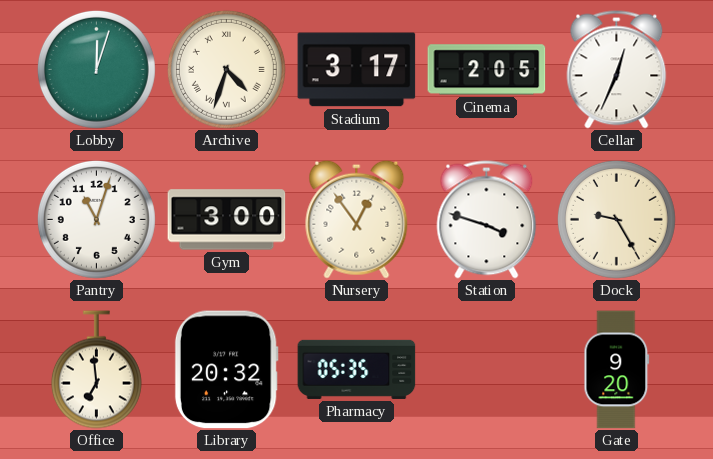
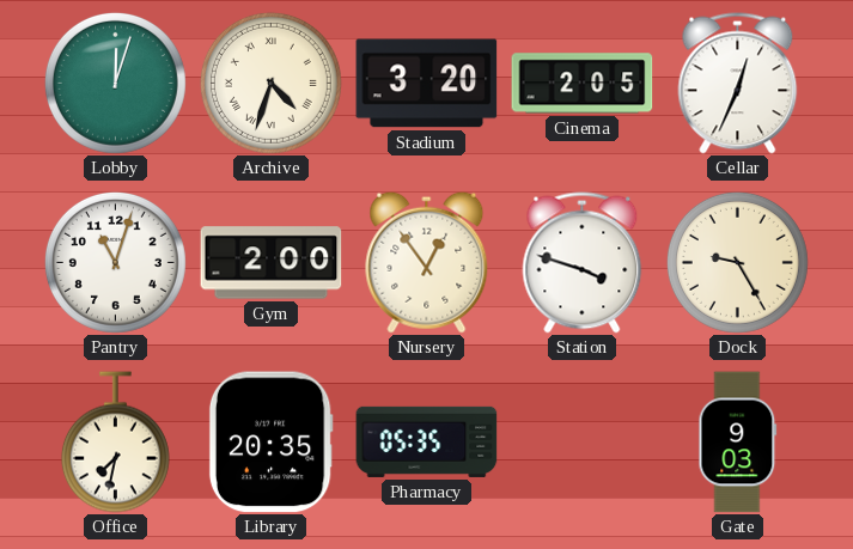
Stadium: 3:17 -> 3:20 (427, 84)
Gym: 3:00 -> 2:00 (272, 263)
Office: 6:59 -> 7:32 (115, 443)
Library: 20:32 -> 20:35 (270, 443)
Gate: 9:20 -> 9:03 (738, 443)
